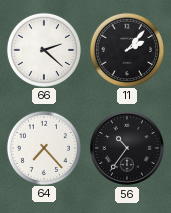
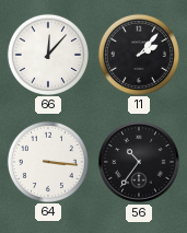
66: 2:22 -> 12:07 (47, 54)
64: 7:23 -> 3:16 (47, 161)
